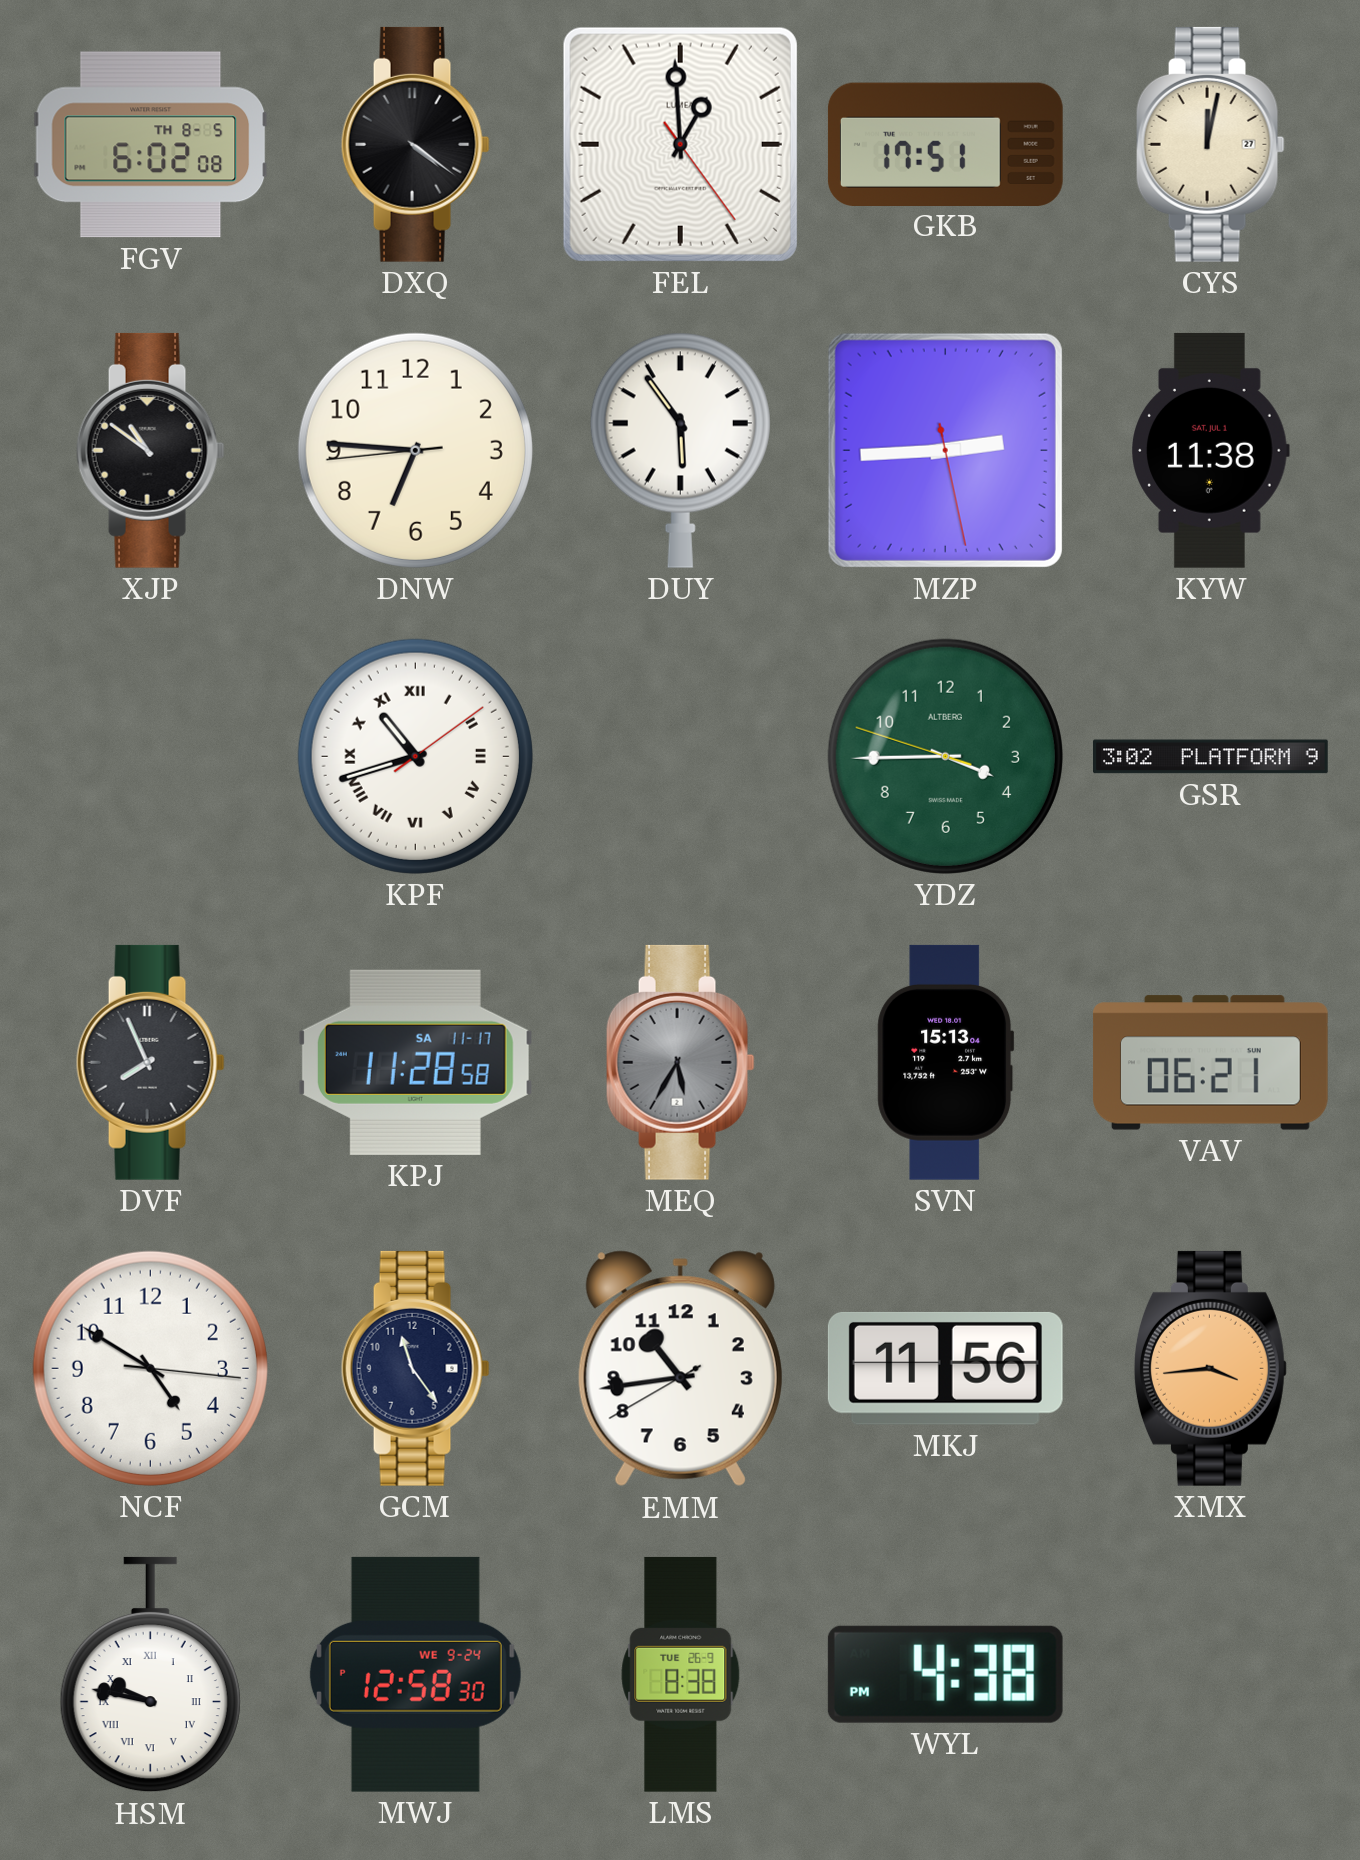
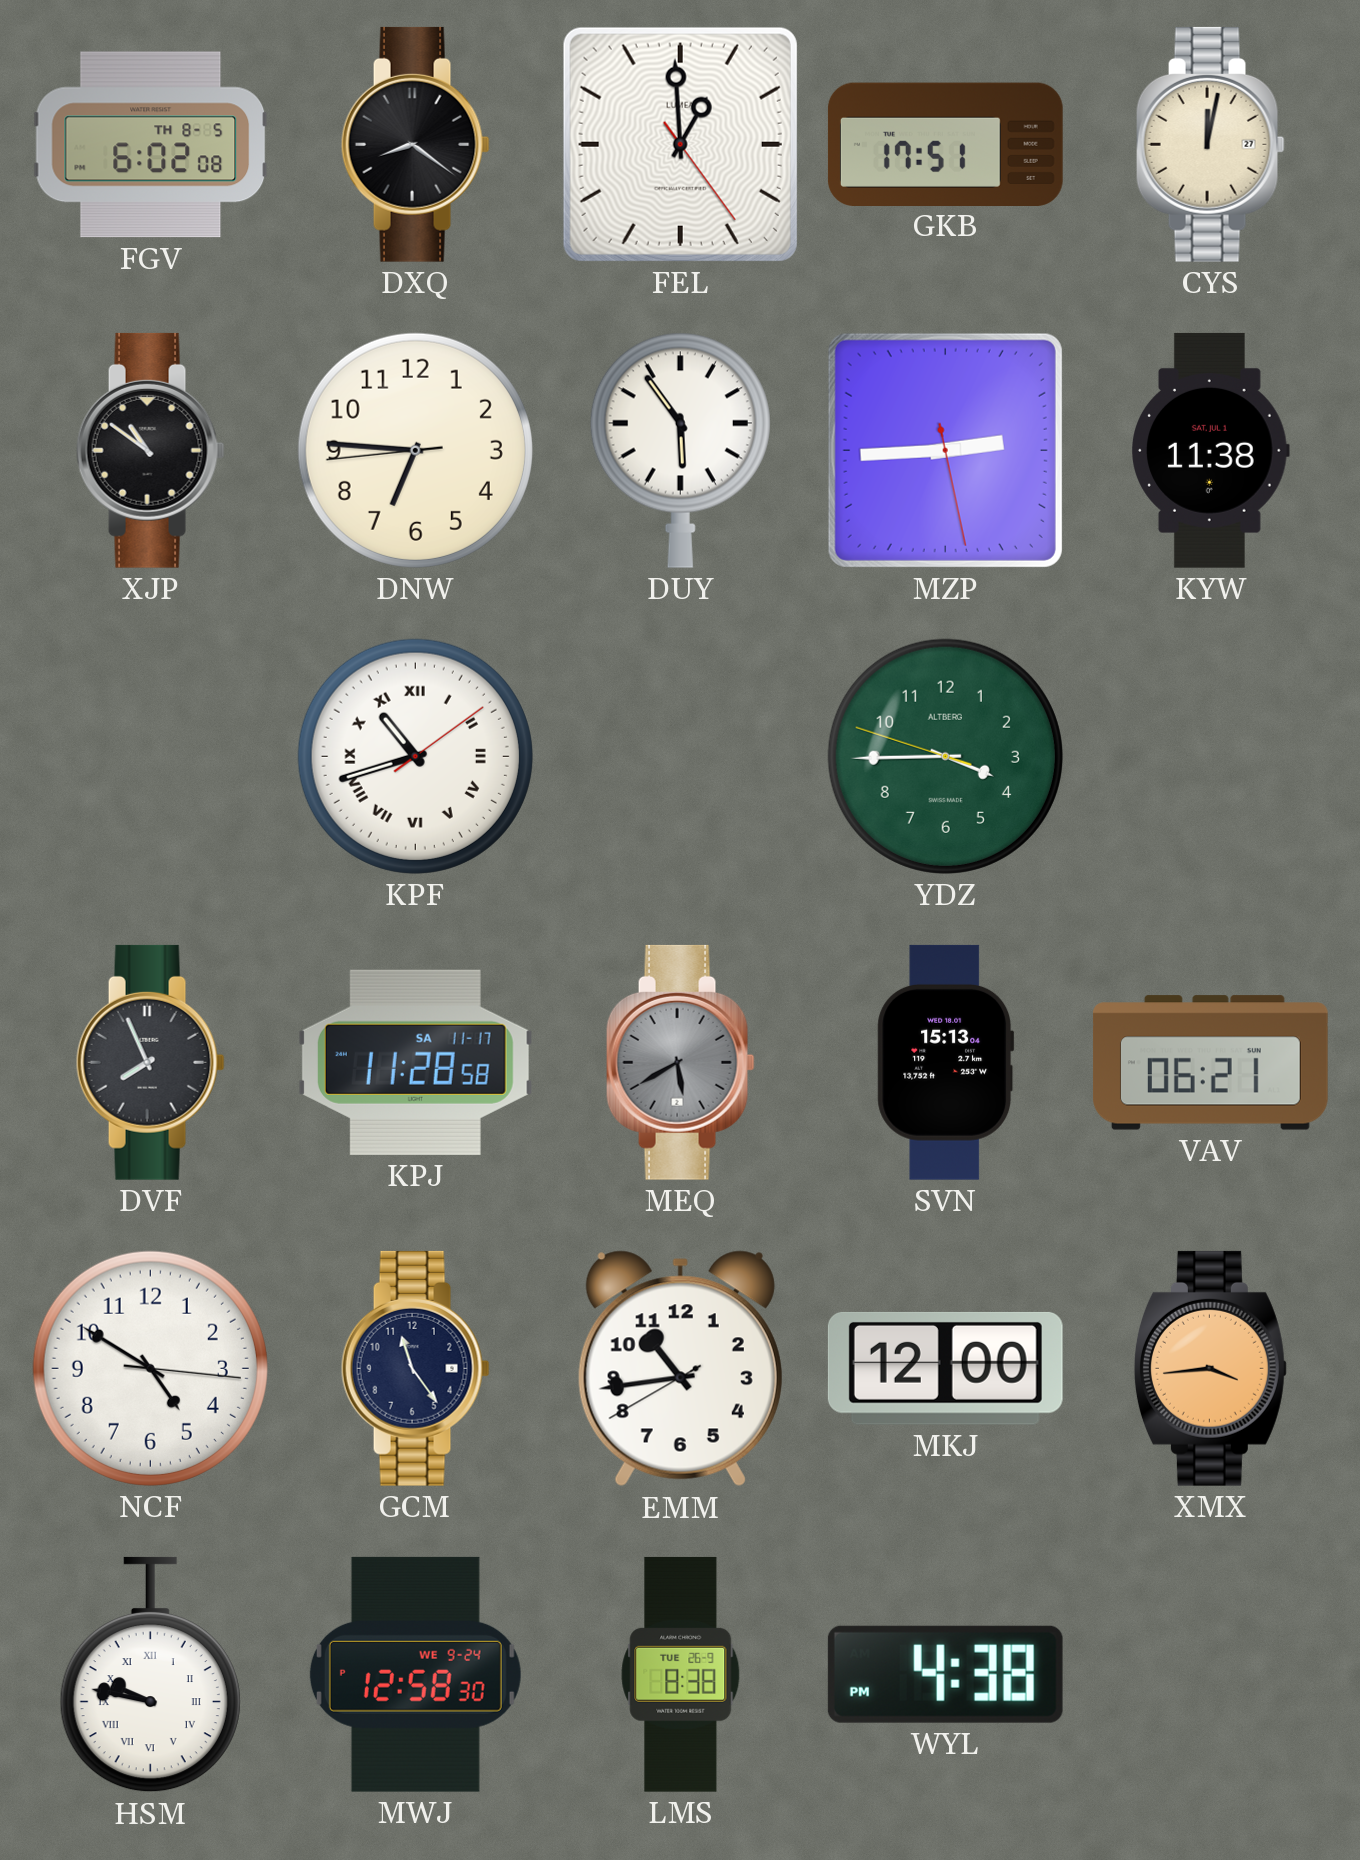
DXQ: 4:21 -> 8:21 (415, 144)
GSR: 3:02 -> none (1211, 757)
MEQ: 5:35 -> 5:40 (680, 1062)
MKJ: 11:56 -> 12:00 (945, 1368)
